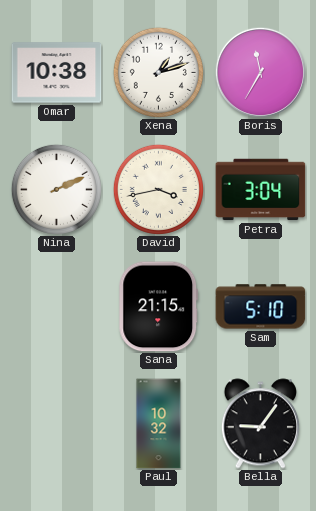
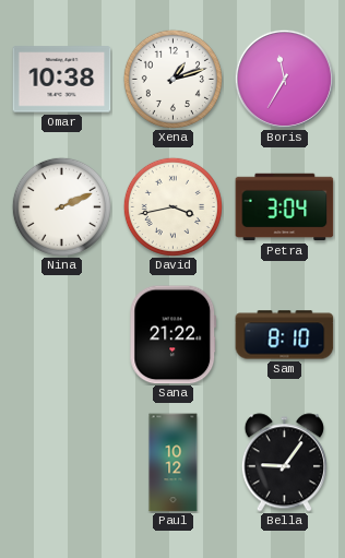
Sana: 21:15 -> 21:22 (174, 335)
Sam: 5:10 -> 8:10 (285, 335)
Paul: 10:32 -> 10:12 (174, 463)
